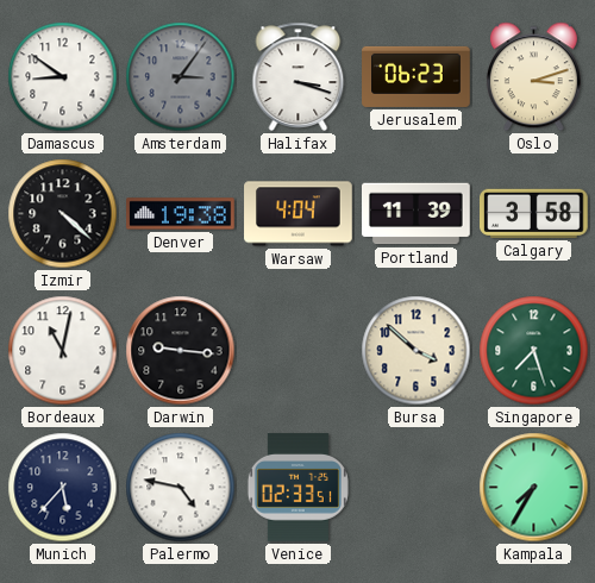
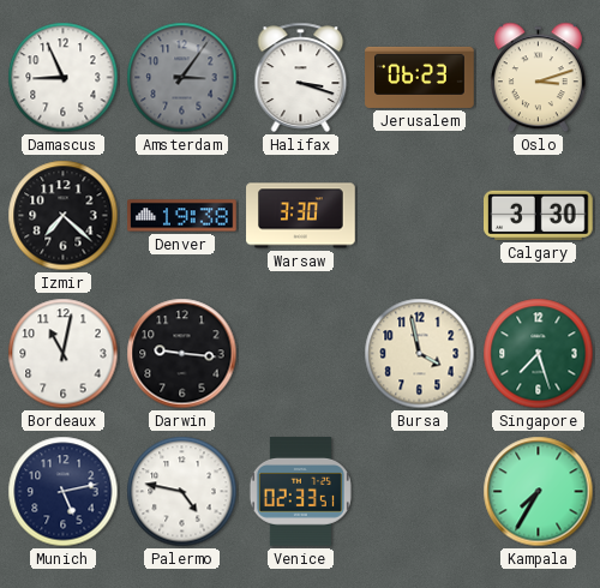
Damascus: 8:51 -> 8:56 (64, 78)
Izmir: 4:22 -> 7:22 (64, 216)
Warsaw: 4:04 -> 3:30 (301, 216)
Portland: 11:39 -> none (416, 214)
Calgary: 3:58 -> 3:30 (539, 215)
Bursa: 3:52 -> 3:58 (420, 354)
Munich: 5:37 -> 5:13 (64, 492)
